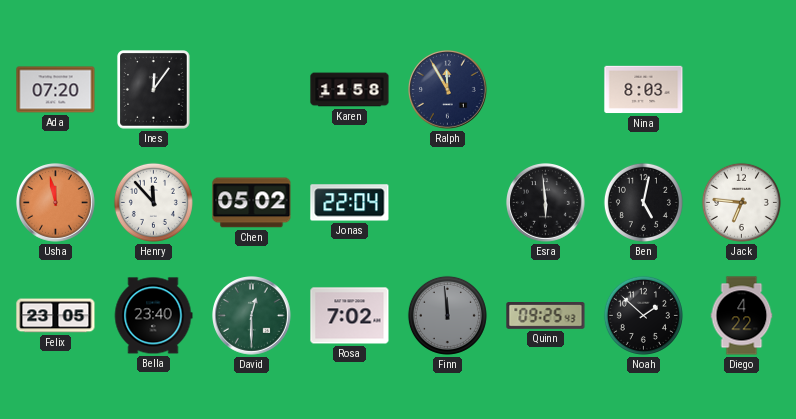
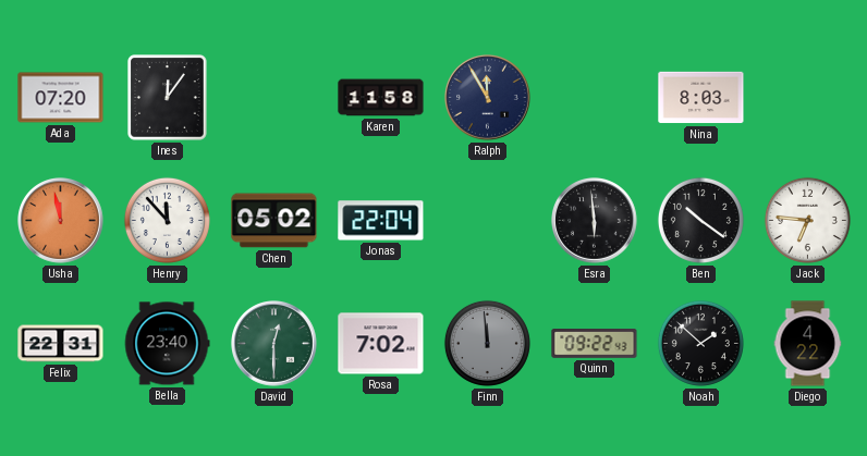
Ben: 5:02 -> 10:21 (700, 220)
Felix: 23:05 -> 22:31 (61, 344)
Quinn: 09:25 -> 09:22 (595, 344)
